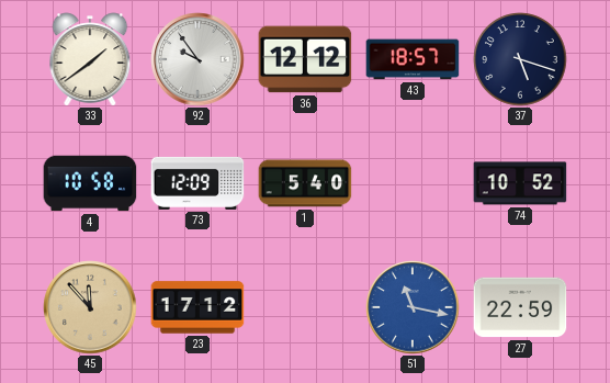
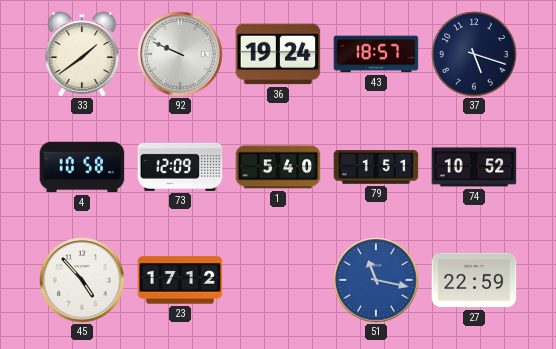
92: 9:54 -> 9:49 (180, 54)
36: 12:12 -> 19:24 (278, 54)
79: none -> 1:51 (376, 167)
45: 11:53 -> 4:53 (82, 280)
45 dial: champagne -> white (82, 280)
